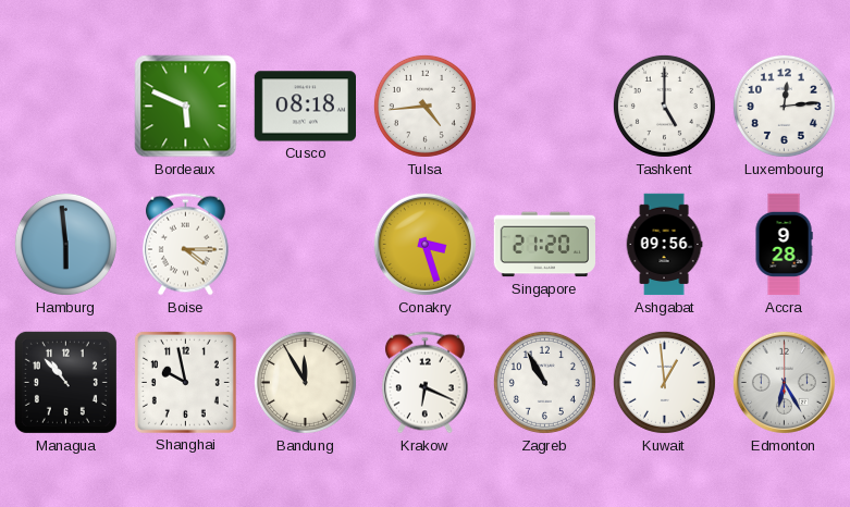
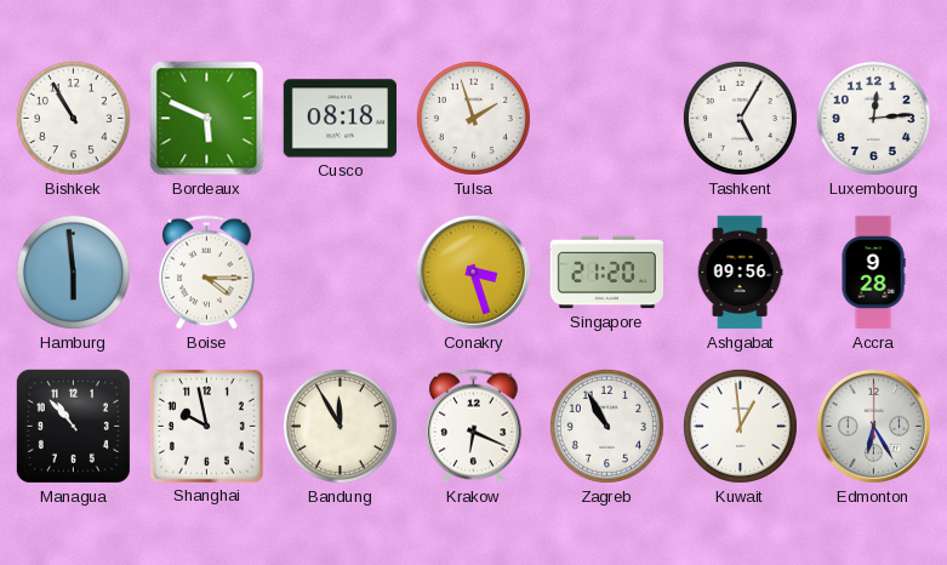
Bishkek: none -> 10:55 (73, 118)
Tulsa: 4:44 -> 1:57 (473, 118)
Tashkent: 5:00 -> 5:05 (740, 118)
